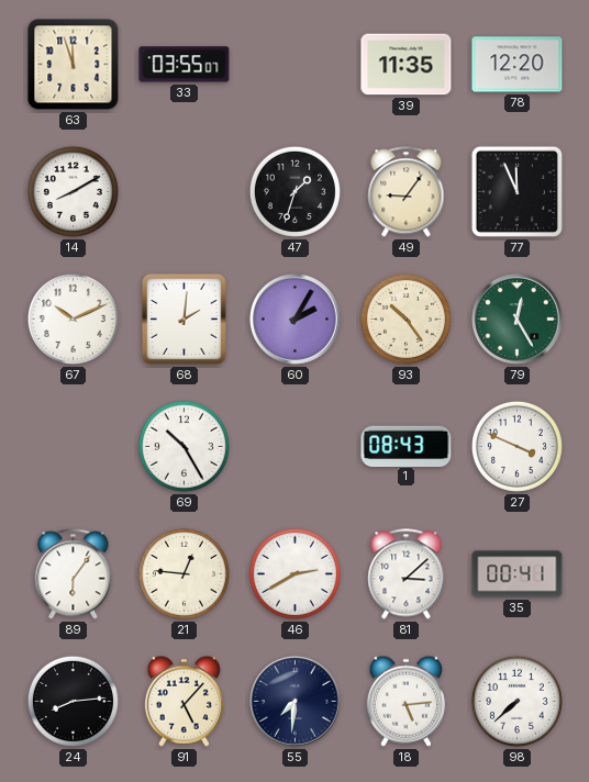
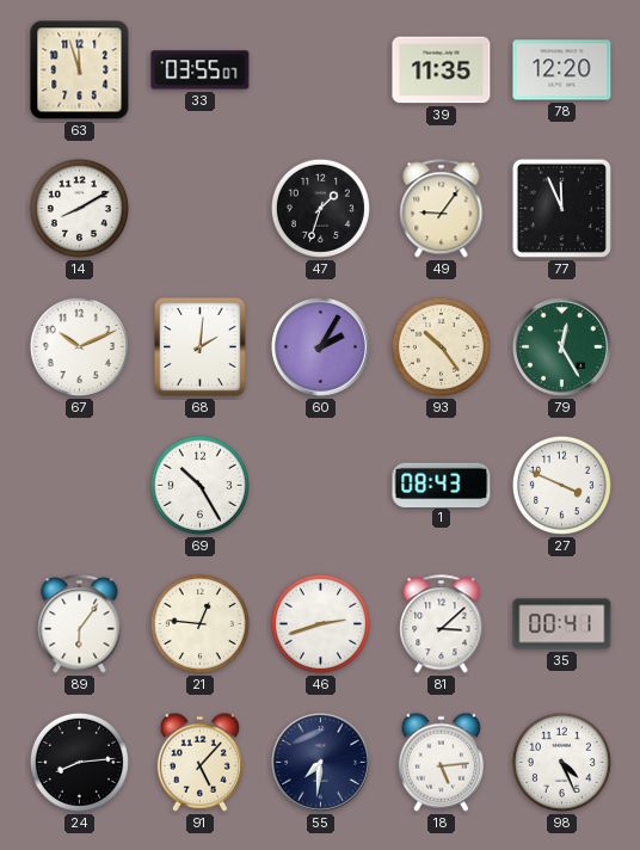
46: 2:40 -> 2:42 (320, 623)
98: 7:38 -> 4:26 (561, 762)
